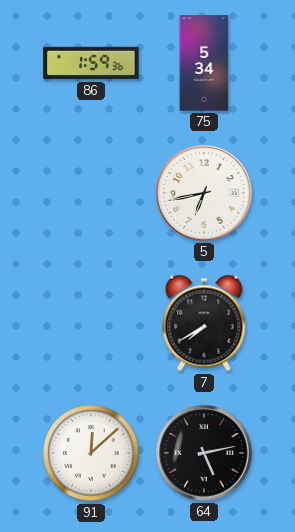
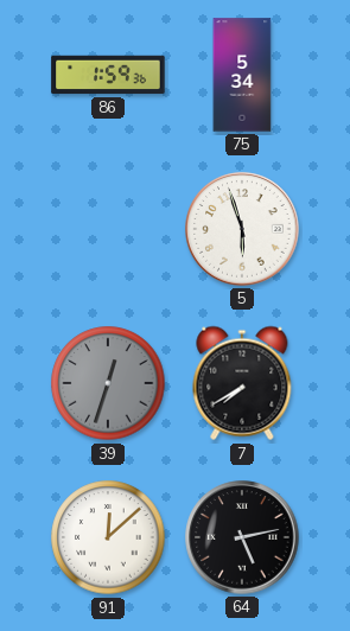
5: 6:43 -> 5:57 (242, 229)
39: none -> 12:33 (108, 383)
